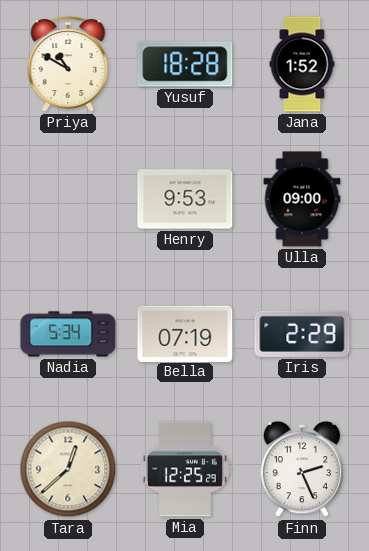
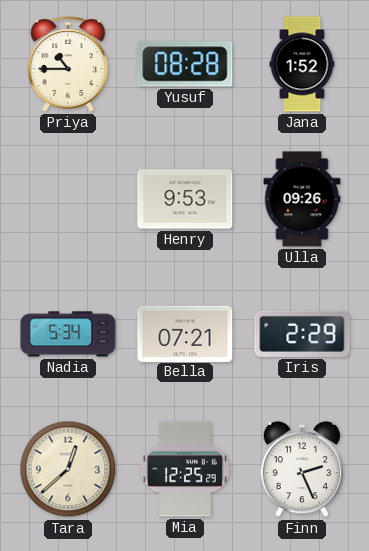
Priya: 10:50 -> 10:45 (68, 64)
Yusuf: 18:28 -> 08:28 (185, 64)
Ulla: 09:00 -> 09:26 (302, 199)
Bella: 07:19 -> 07:21 (185, 333)
